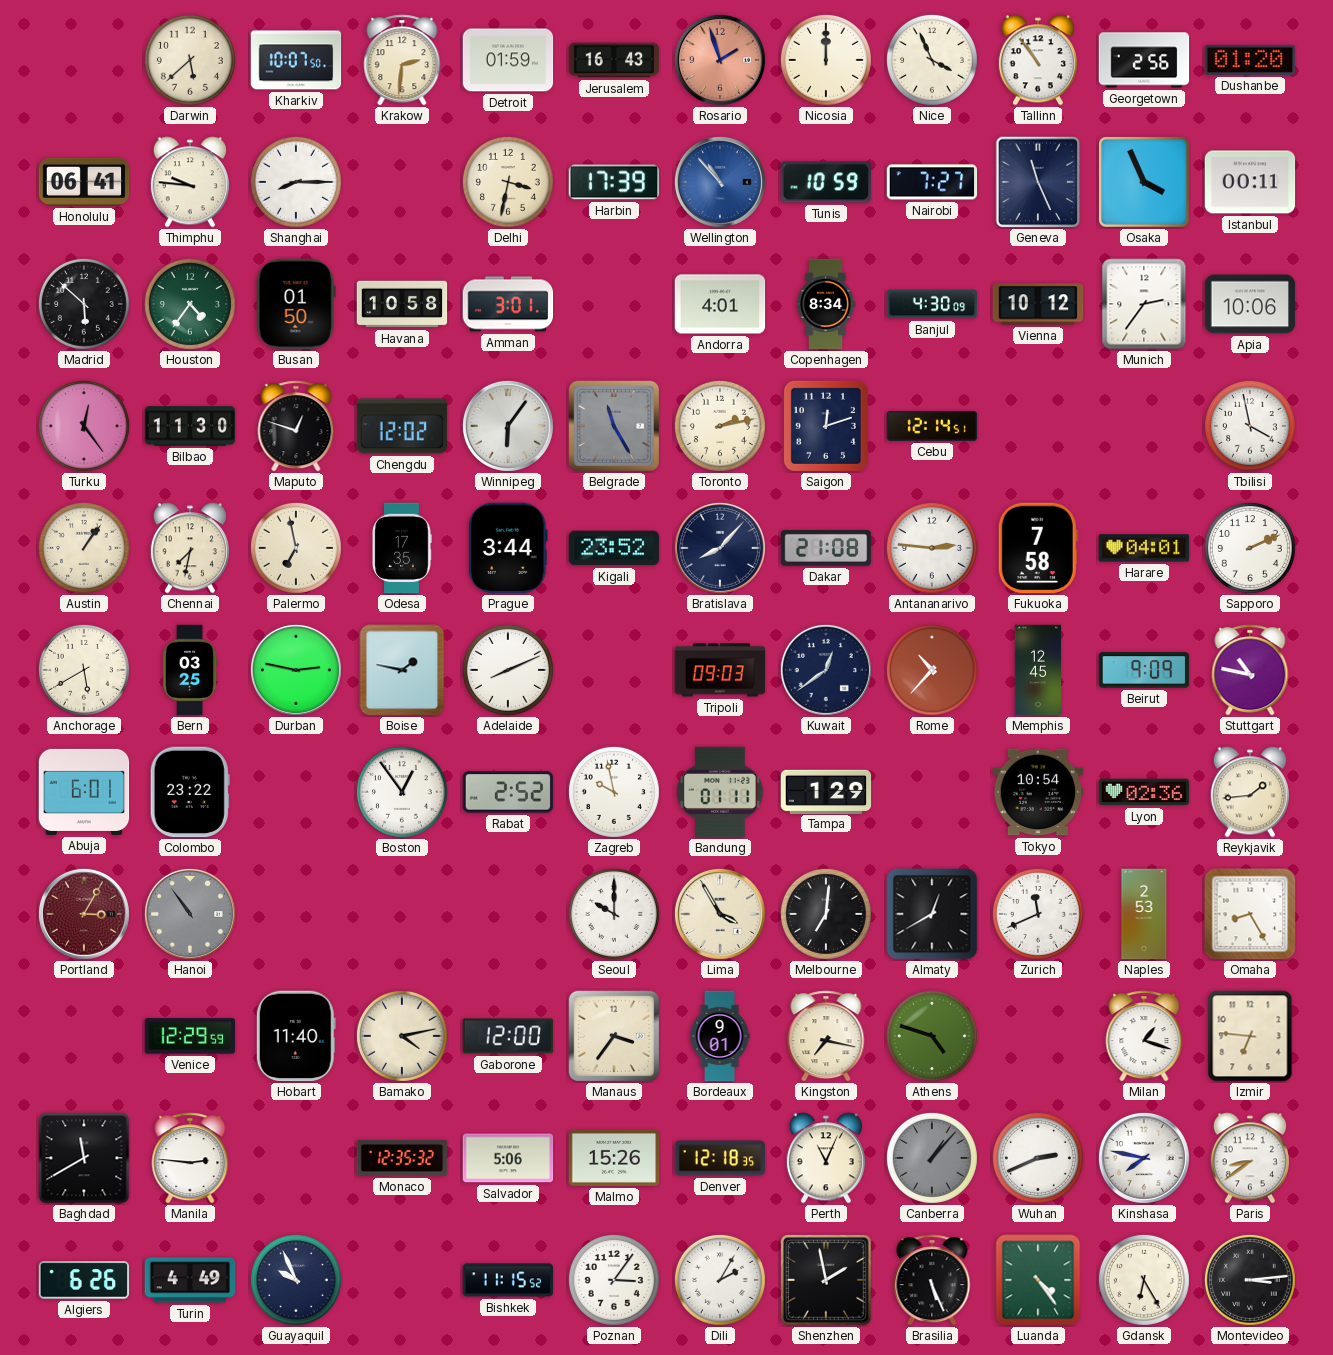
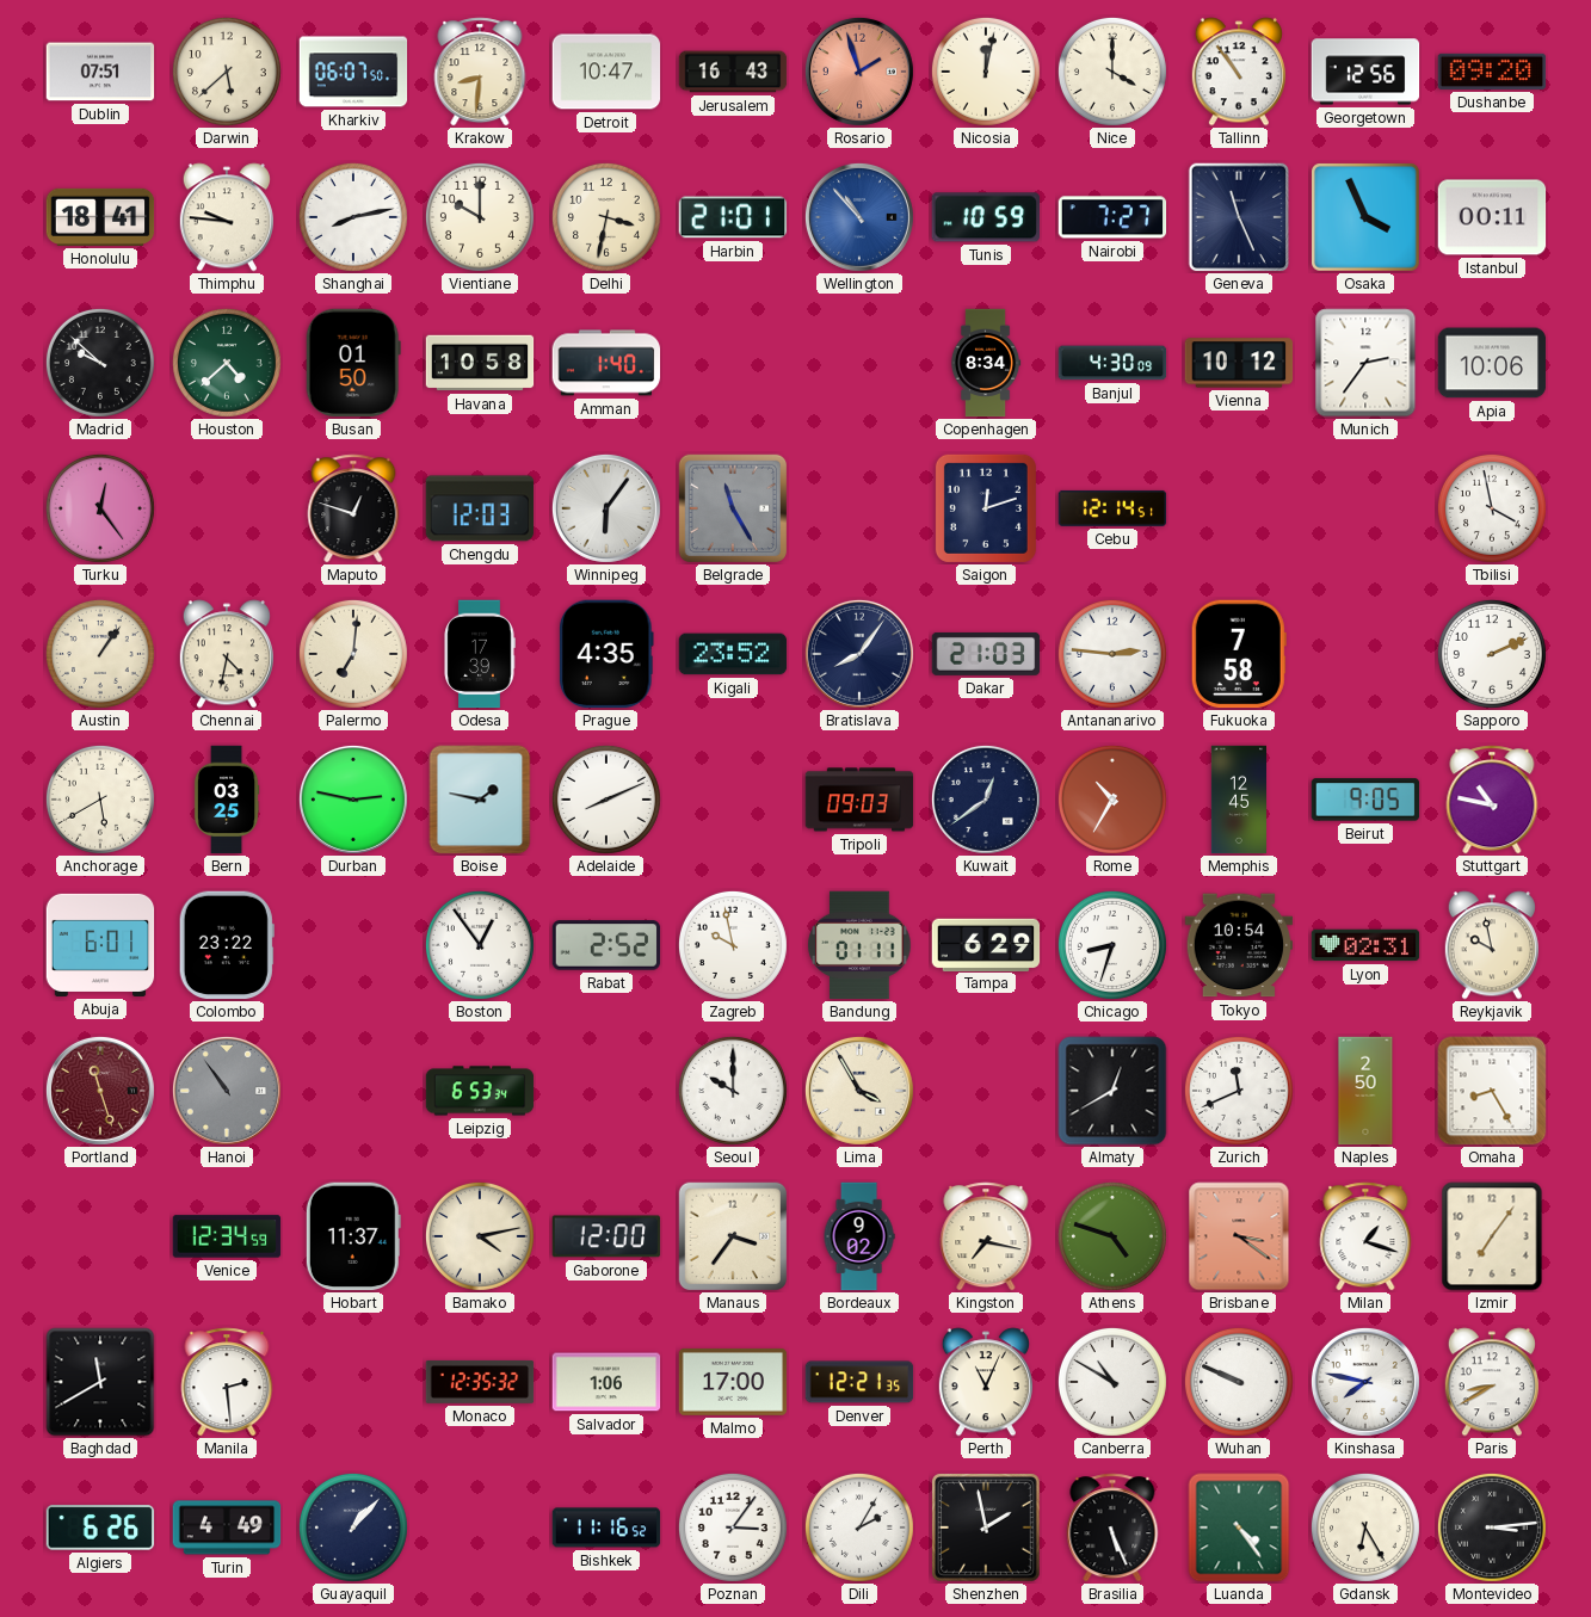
Dublin: none -> 07:51 (100, 72)
Kharkiv: 10:07 -> 06:07 (353, 72)
Krakow: 2:31 -> 8:31 (480, 72)
Detroit: 01:59 -> 10:47 (606, 72)
Nicosia: 12:00 -> 12:02 (986, 72)
Nice: 3:56 -> 4:00 (1112, 72)
Georgetown: 2:56 -> 12:56 (1365, 72)
Dushanbe: 01:20 -> 09:20 (1492, 72)
Honolulu: 06:41 -> 18:41 (100, 217)
Shanghai: 8:15 -> 8:13 (353, 217)
Vientiane: none -> 10:00 (480, 217)
Harbin: 17:39 -> 21:01 (733, 217)
Madrid: 5:52 -> 9:52 (100, 363)
Houston: 4:36 -> 4:38 (227, 363)
Amman: 3:01 -> 1:40 (606, 363)
Andorra: 4:01 -> none (720, 304)
Bilbao: 11:30 -> none (190, 426)
Chengdu: 12:02 -> 12:03 (480, 508)
Toronto: 2:13 -> none (720, 426)
Chennai: 7:32 -> 4:32 (227, 654)
Palermo: 6:58 -> 7:01 (353, 654)
Odesa: 17:35 -> 17:39 (480, 654)
Prague: 3:44 -> 4:35 (606, 654)
Bratislava: 8:07 -> 8:06 (859, 654)
Dakar: 21:08 -> 21:03 (986, 654)
Harare: 04:01 -> none (1144, 548)
Rome: 10:37 -> 10:35 (1112, 800)
Beirut: 9:09 -> 9:05 (1365, 800)
Tampa: 1:29 -> 6:29 (986, 944)
Chicago: none -> 8:33 (1112, 945)
Lyon: 02:36 -> 02:31 (1365, 945)
Reykjavik: 1:44 -> 9:58 (1492, 945)
Portland: 3:05 -> 11:27 (100, 1091)
Leipzig: none -> 6:53 (480, 1091)
Melbourne: 7:01 -> none (826, 914)
Naples: 2:53 -> 2:50 (1365, 1091)
Venice: 12:29 -> 12:34 (227, 1236)
Hobart: 11:40 -> 11:37 (353, 1236)
Bordeaux: 9:01 -> 9:02 (859, 1236)
Brisbane: none -> 3:21 (1239, 1236)
Izmir: 6:46 -> 7:06 (1492, 1236)
Manila: 2:46 -> 2:29 (227, 1382)
Salvador: 5:06 -> 1:06 (606, 1382)
Malmo: 15:26 -> 17:00 (733, 1382)
Denver: 12:18 -> 12:21 (859, 1382)
Canberra: 1:07 -> 10:50 (1112, 1382)
Canberra dial: grey -> white (1112, 1382)
Wuhan: 2:41 -> 9:49 (1239, 1382)
Paris: 8:39 -> 8:40 (1492, 1382)
Guayaquil: 9:56 -> 1:07 (353, 1527)
Bishkek: 11:15 -> 11:16 (606, 1527)
